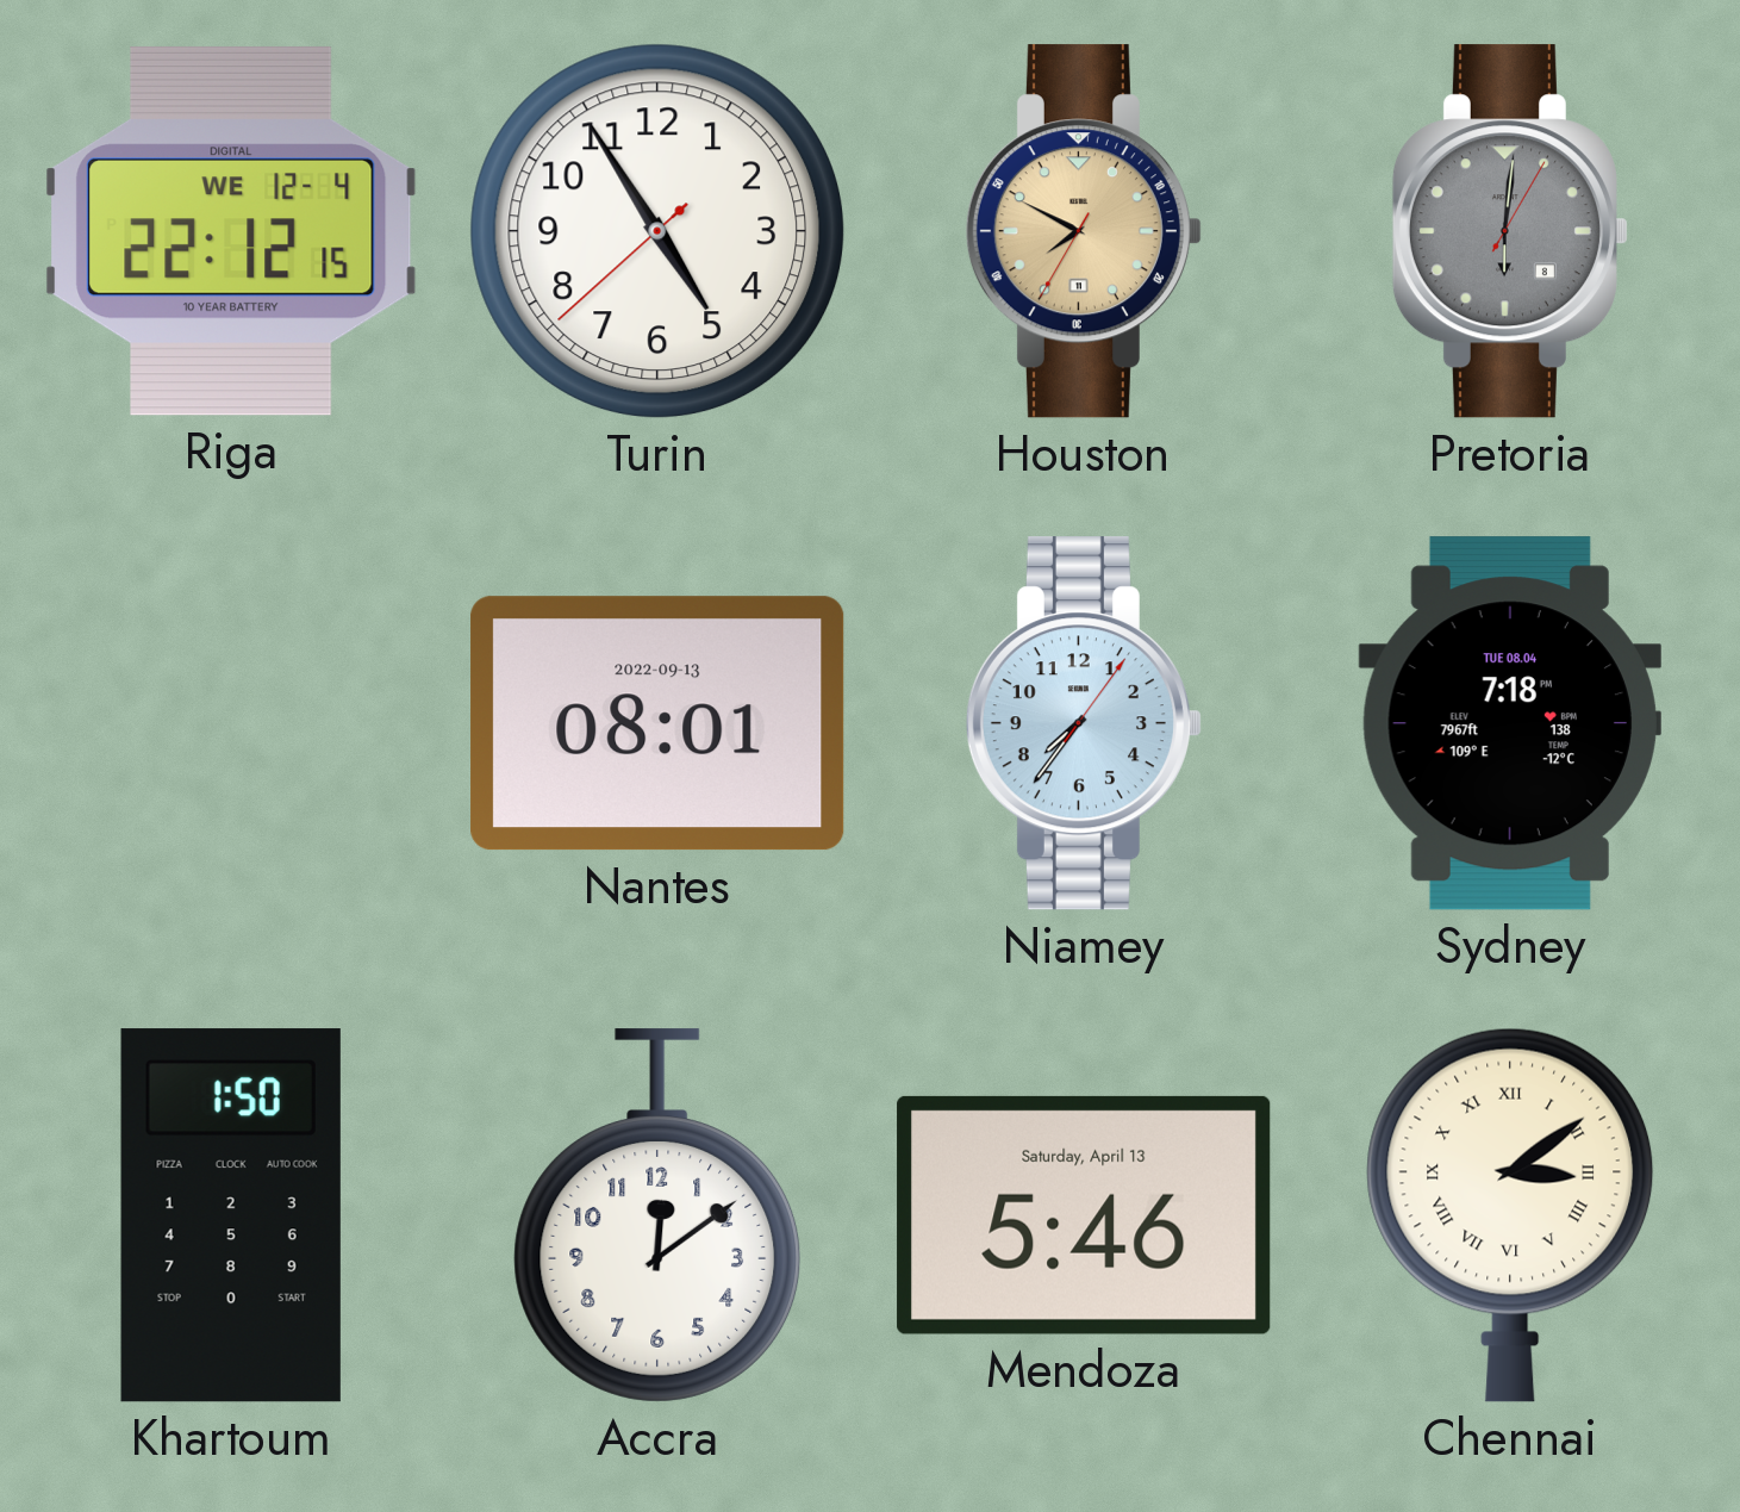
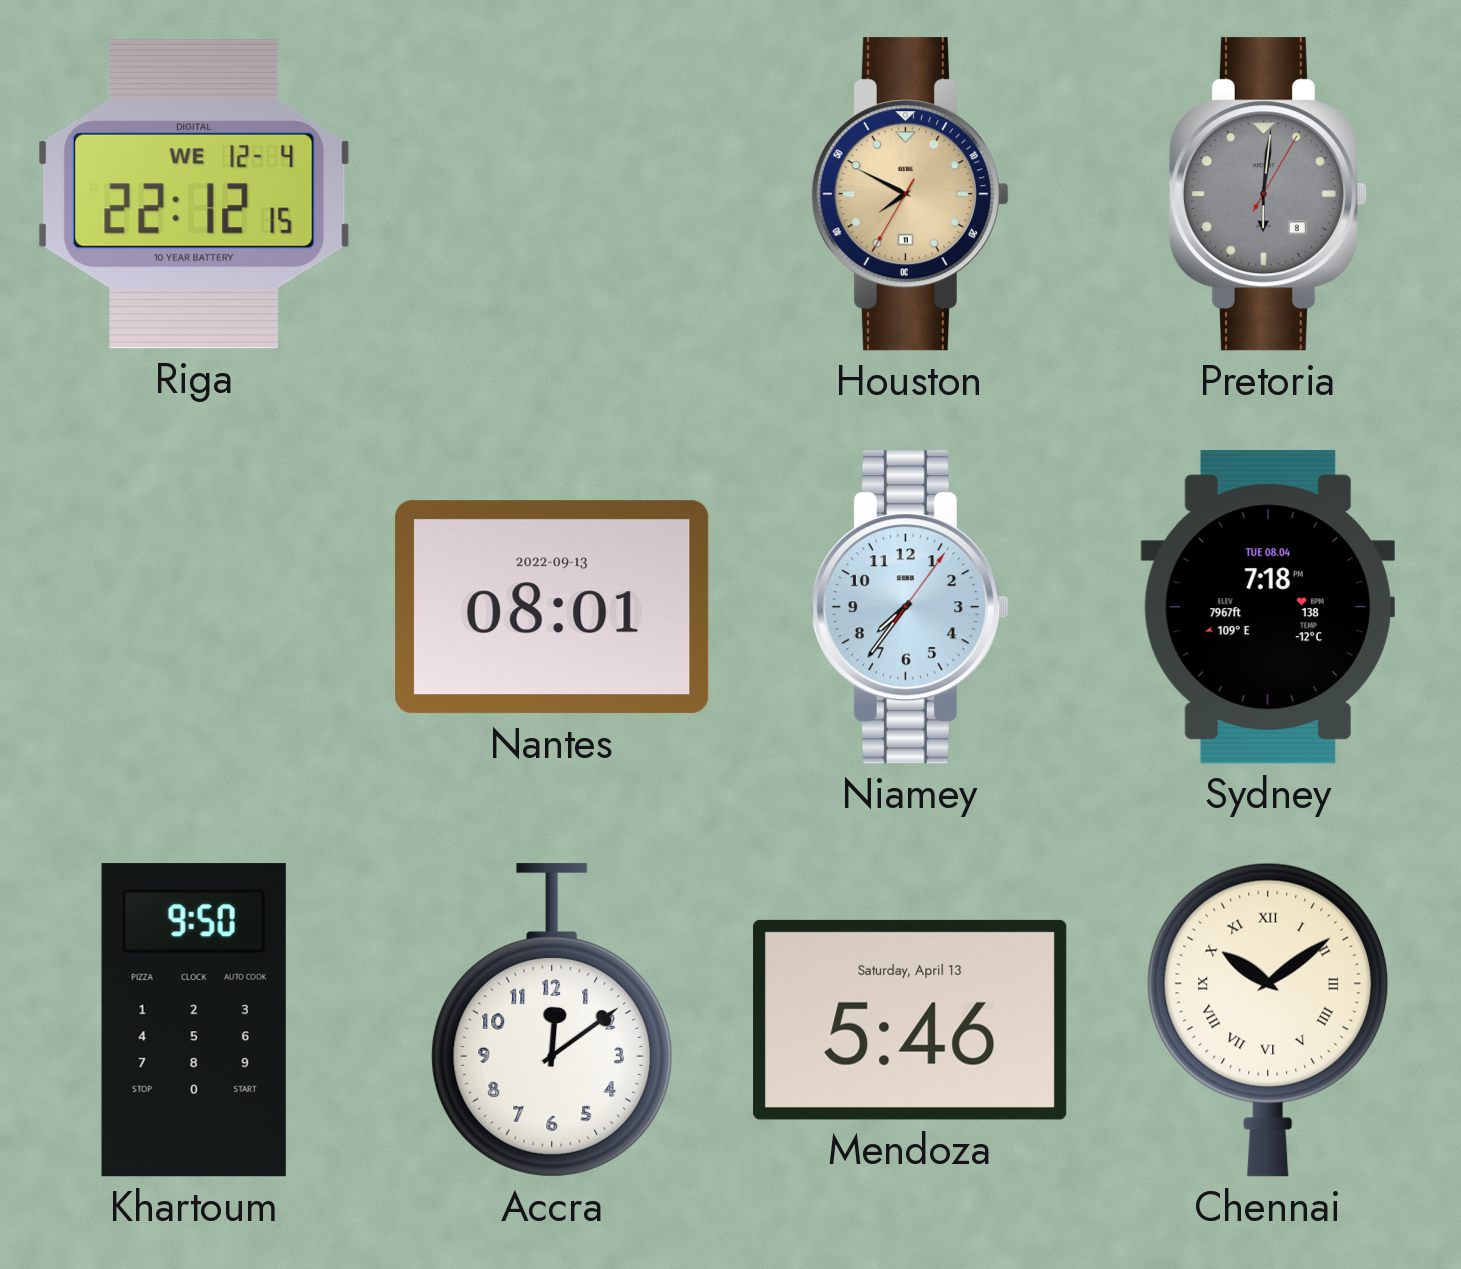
Turin: 4:54 -> none (657, 231)
Khartoum: 1:50 -> 9:50 (194, 1020)
Chennai: 3:09 -> 10:09 (1268, 1020)
